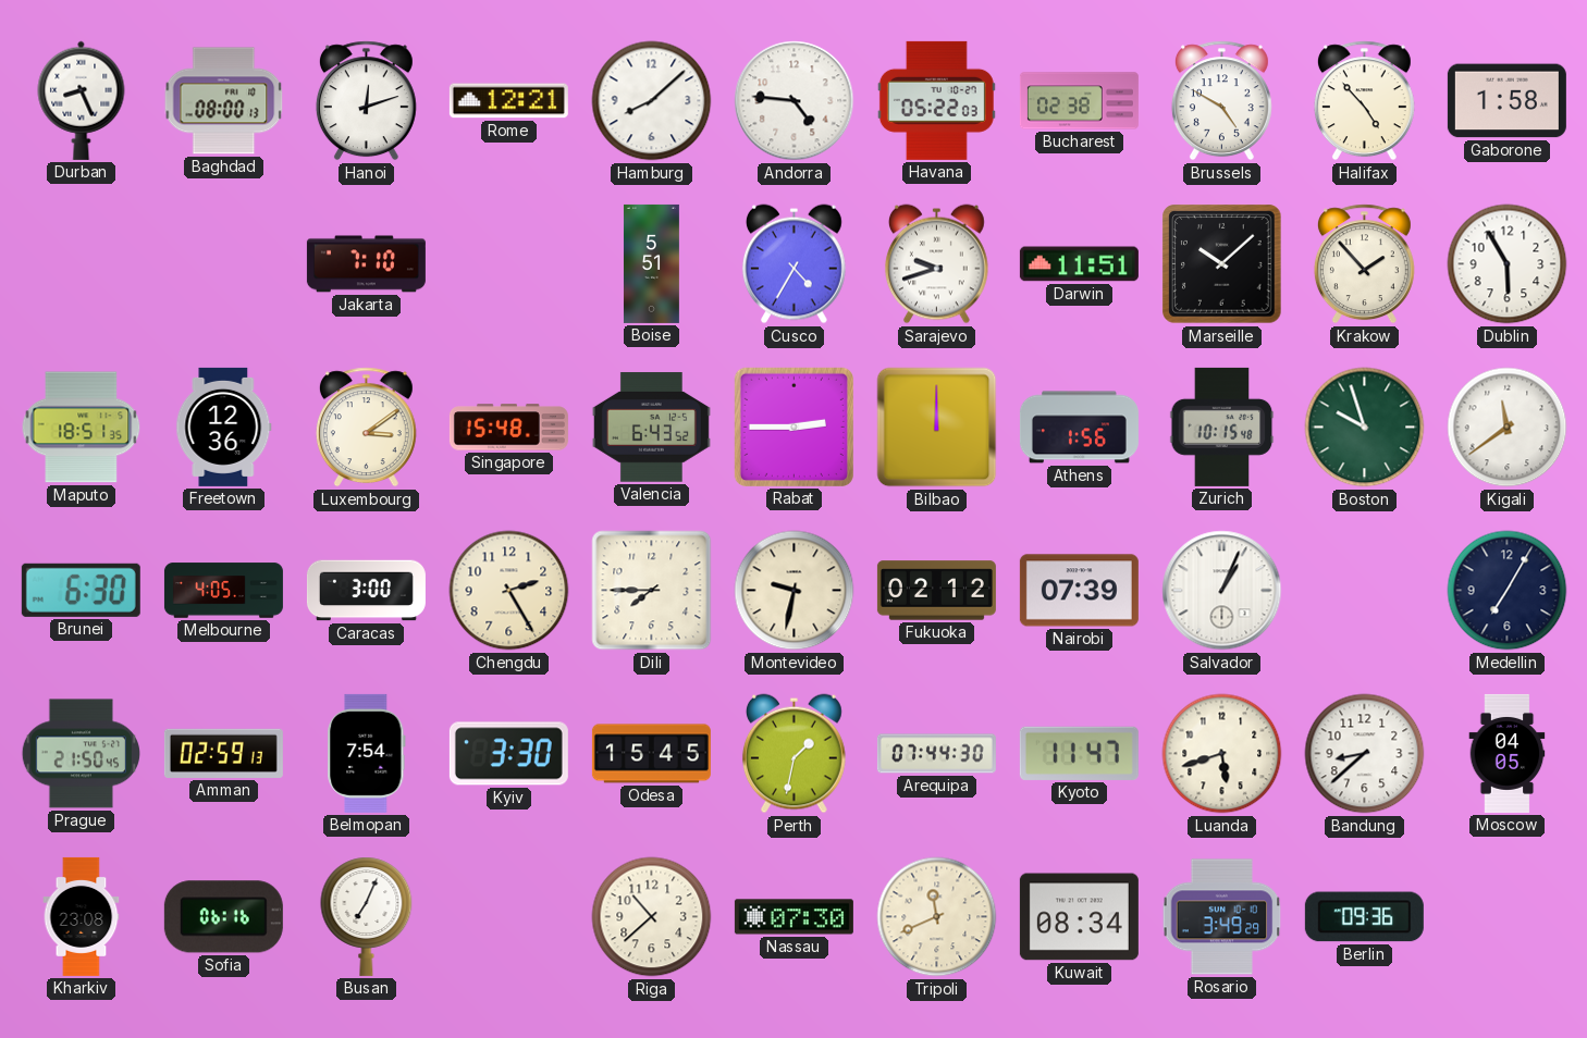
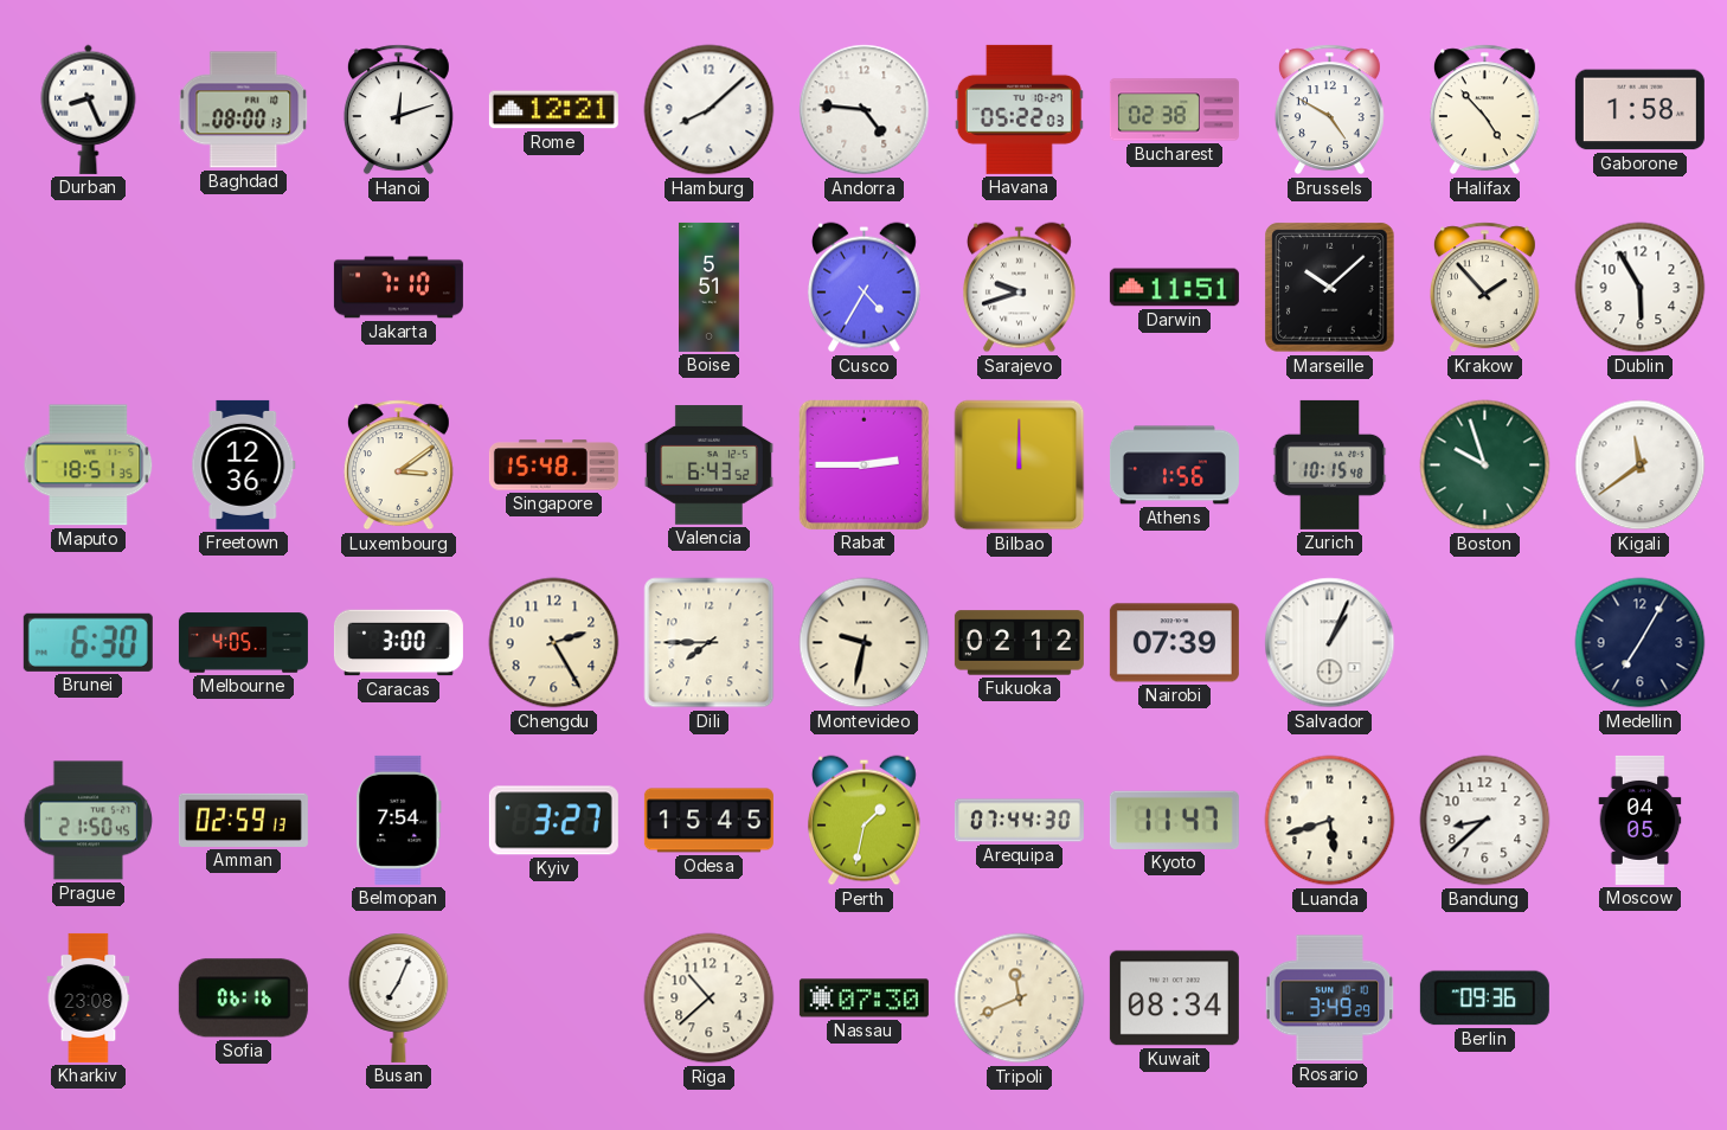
Kyiv: 3:30 -> 3:27 (553, 821)
